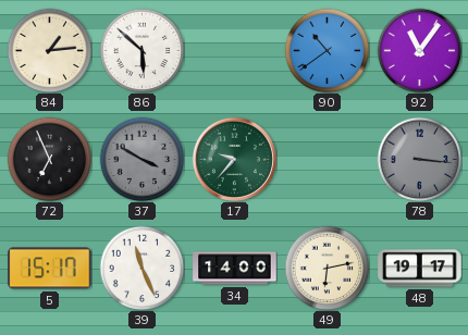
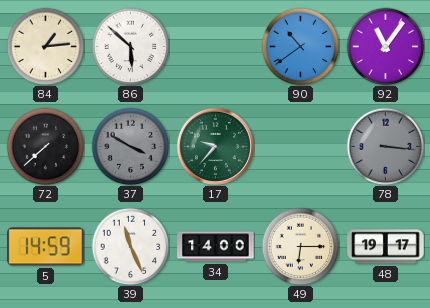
72: 6:56 -> 7:38 (45, 146)
5: 15:17 -> 14:59 (46, 247)
49: 6:13 -> 6:15 (300, 246)
